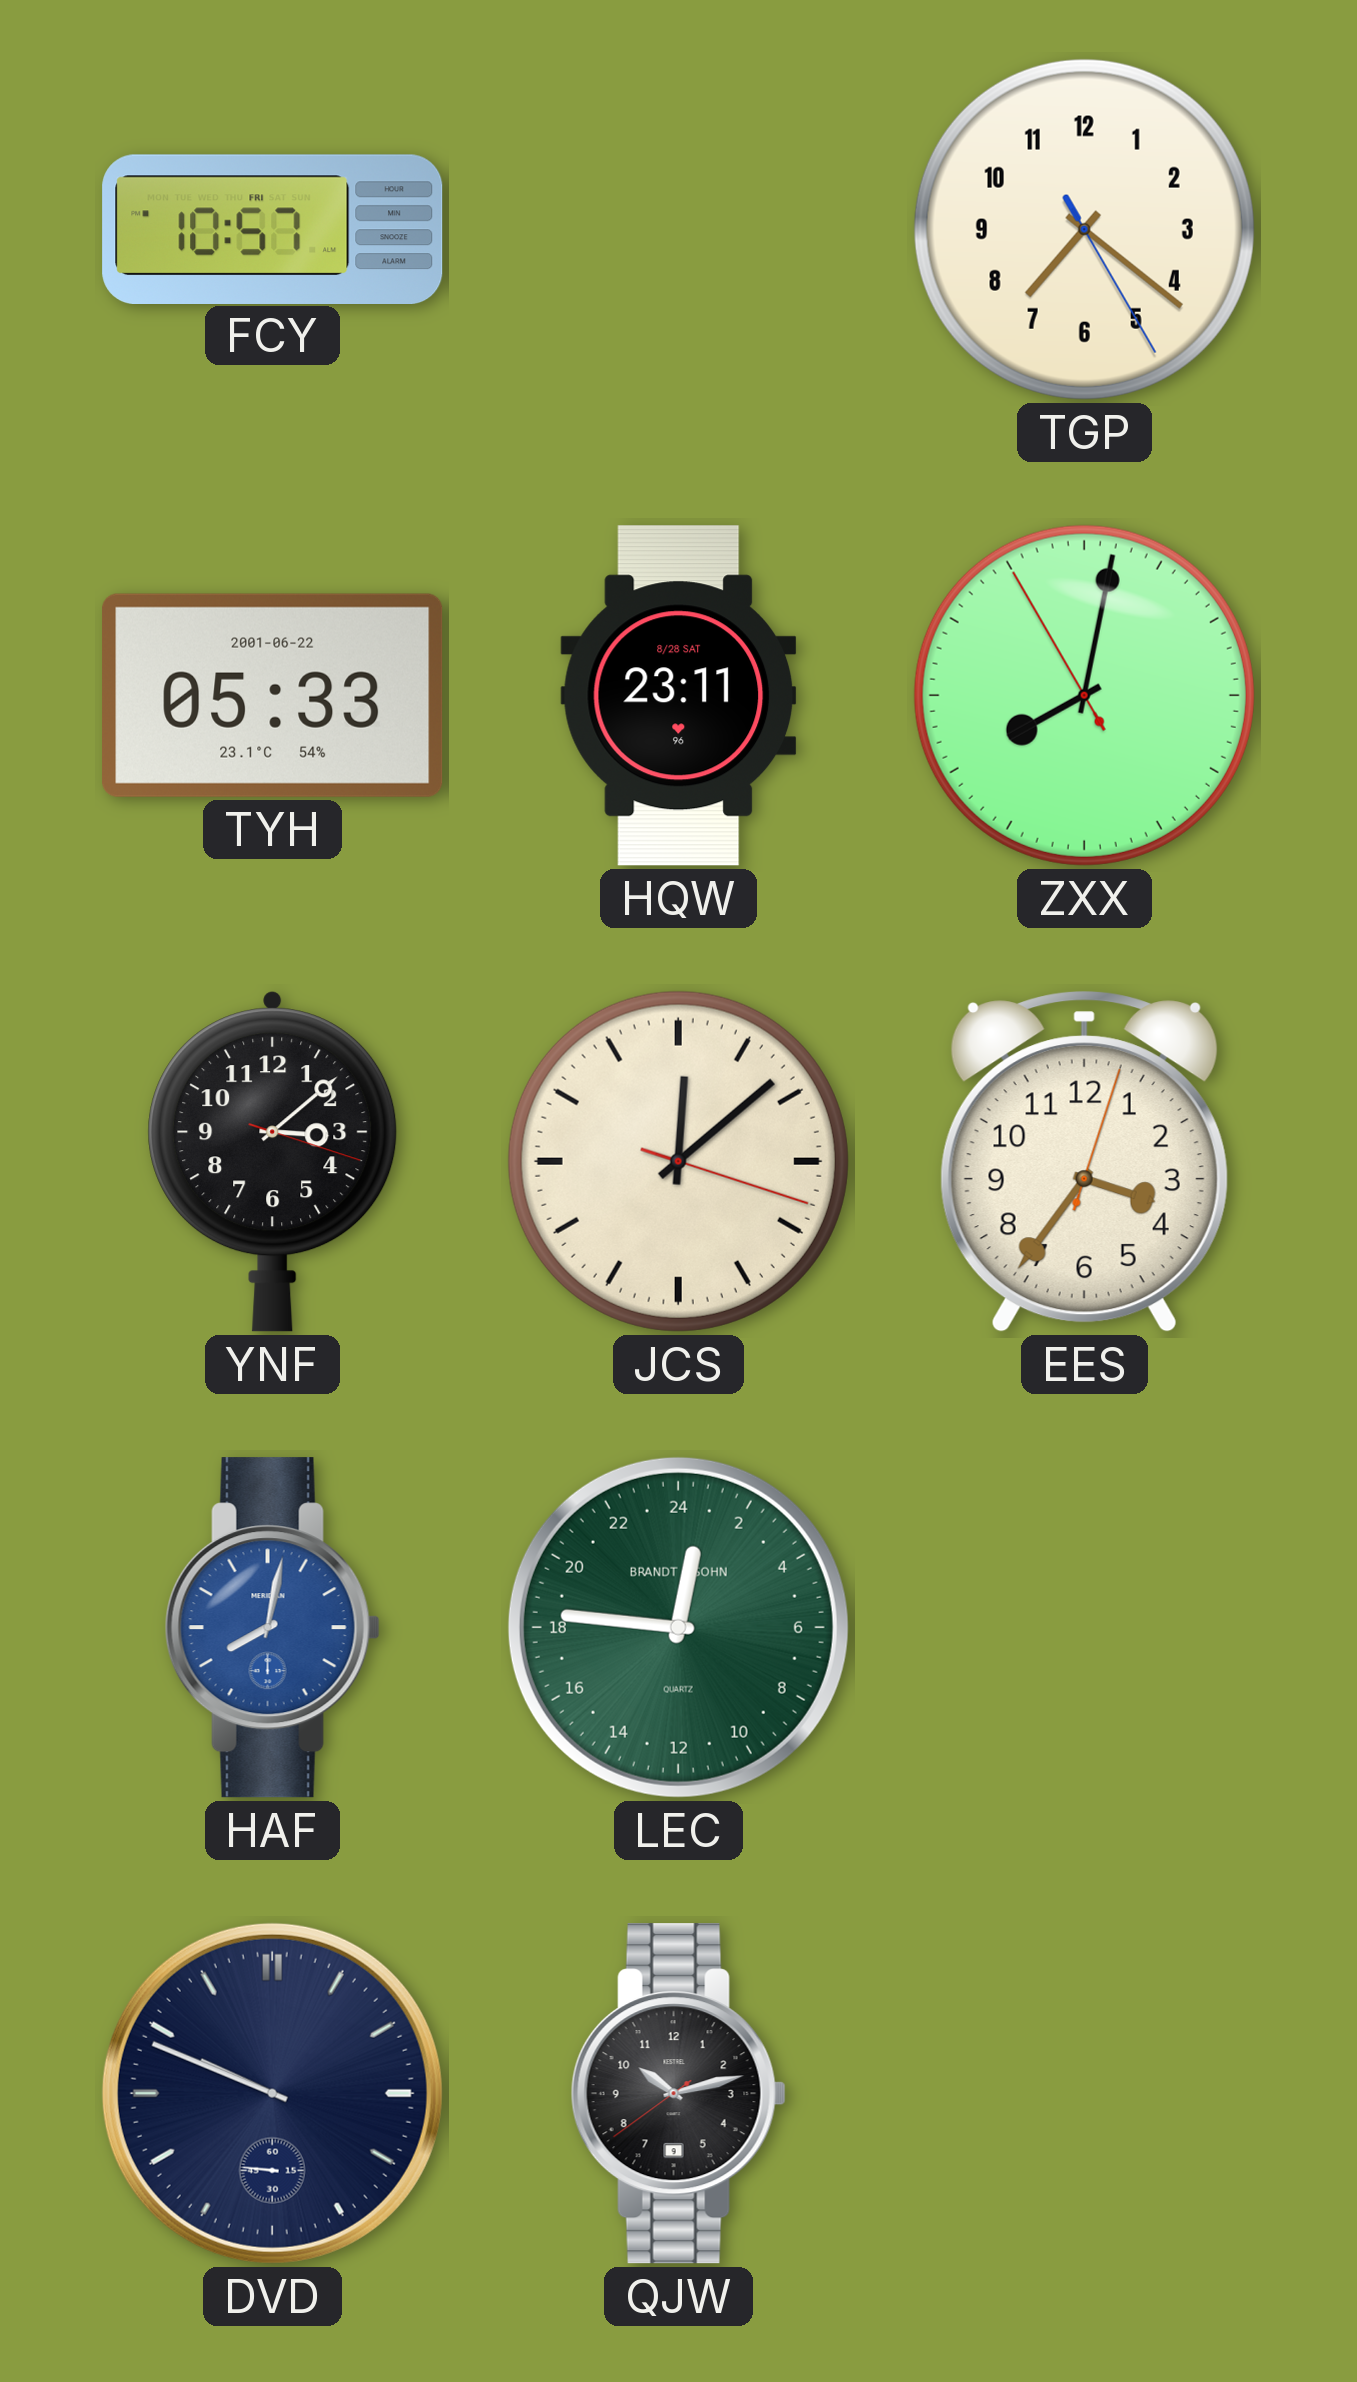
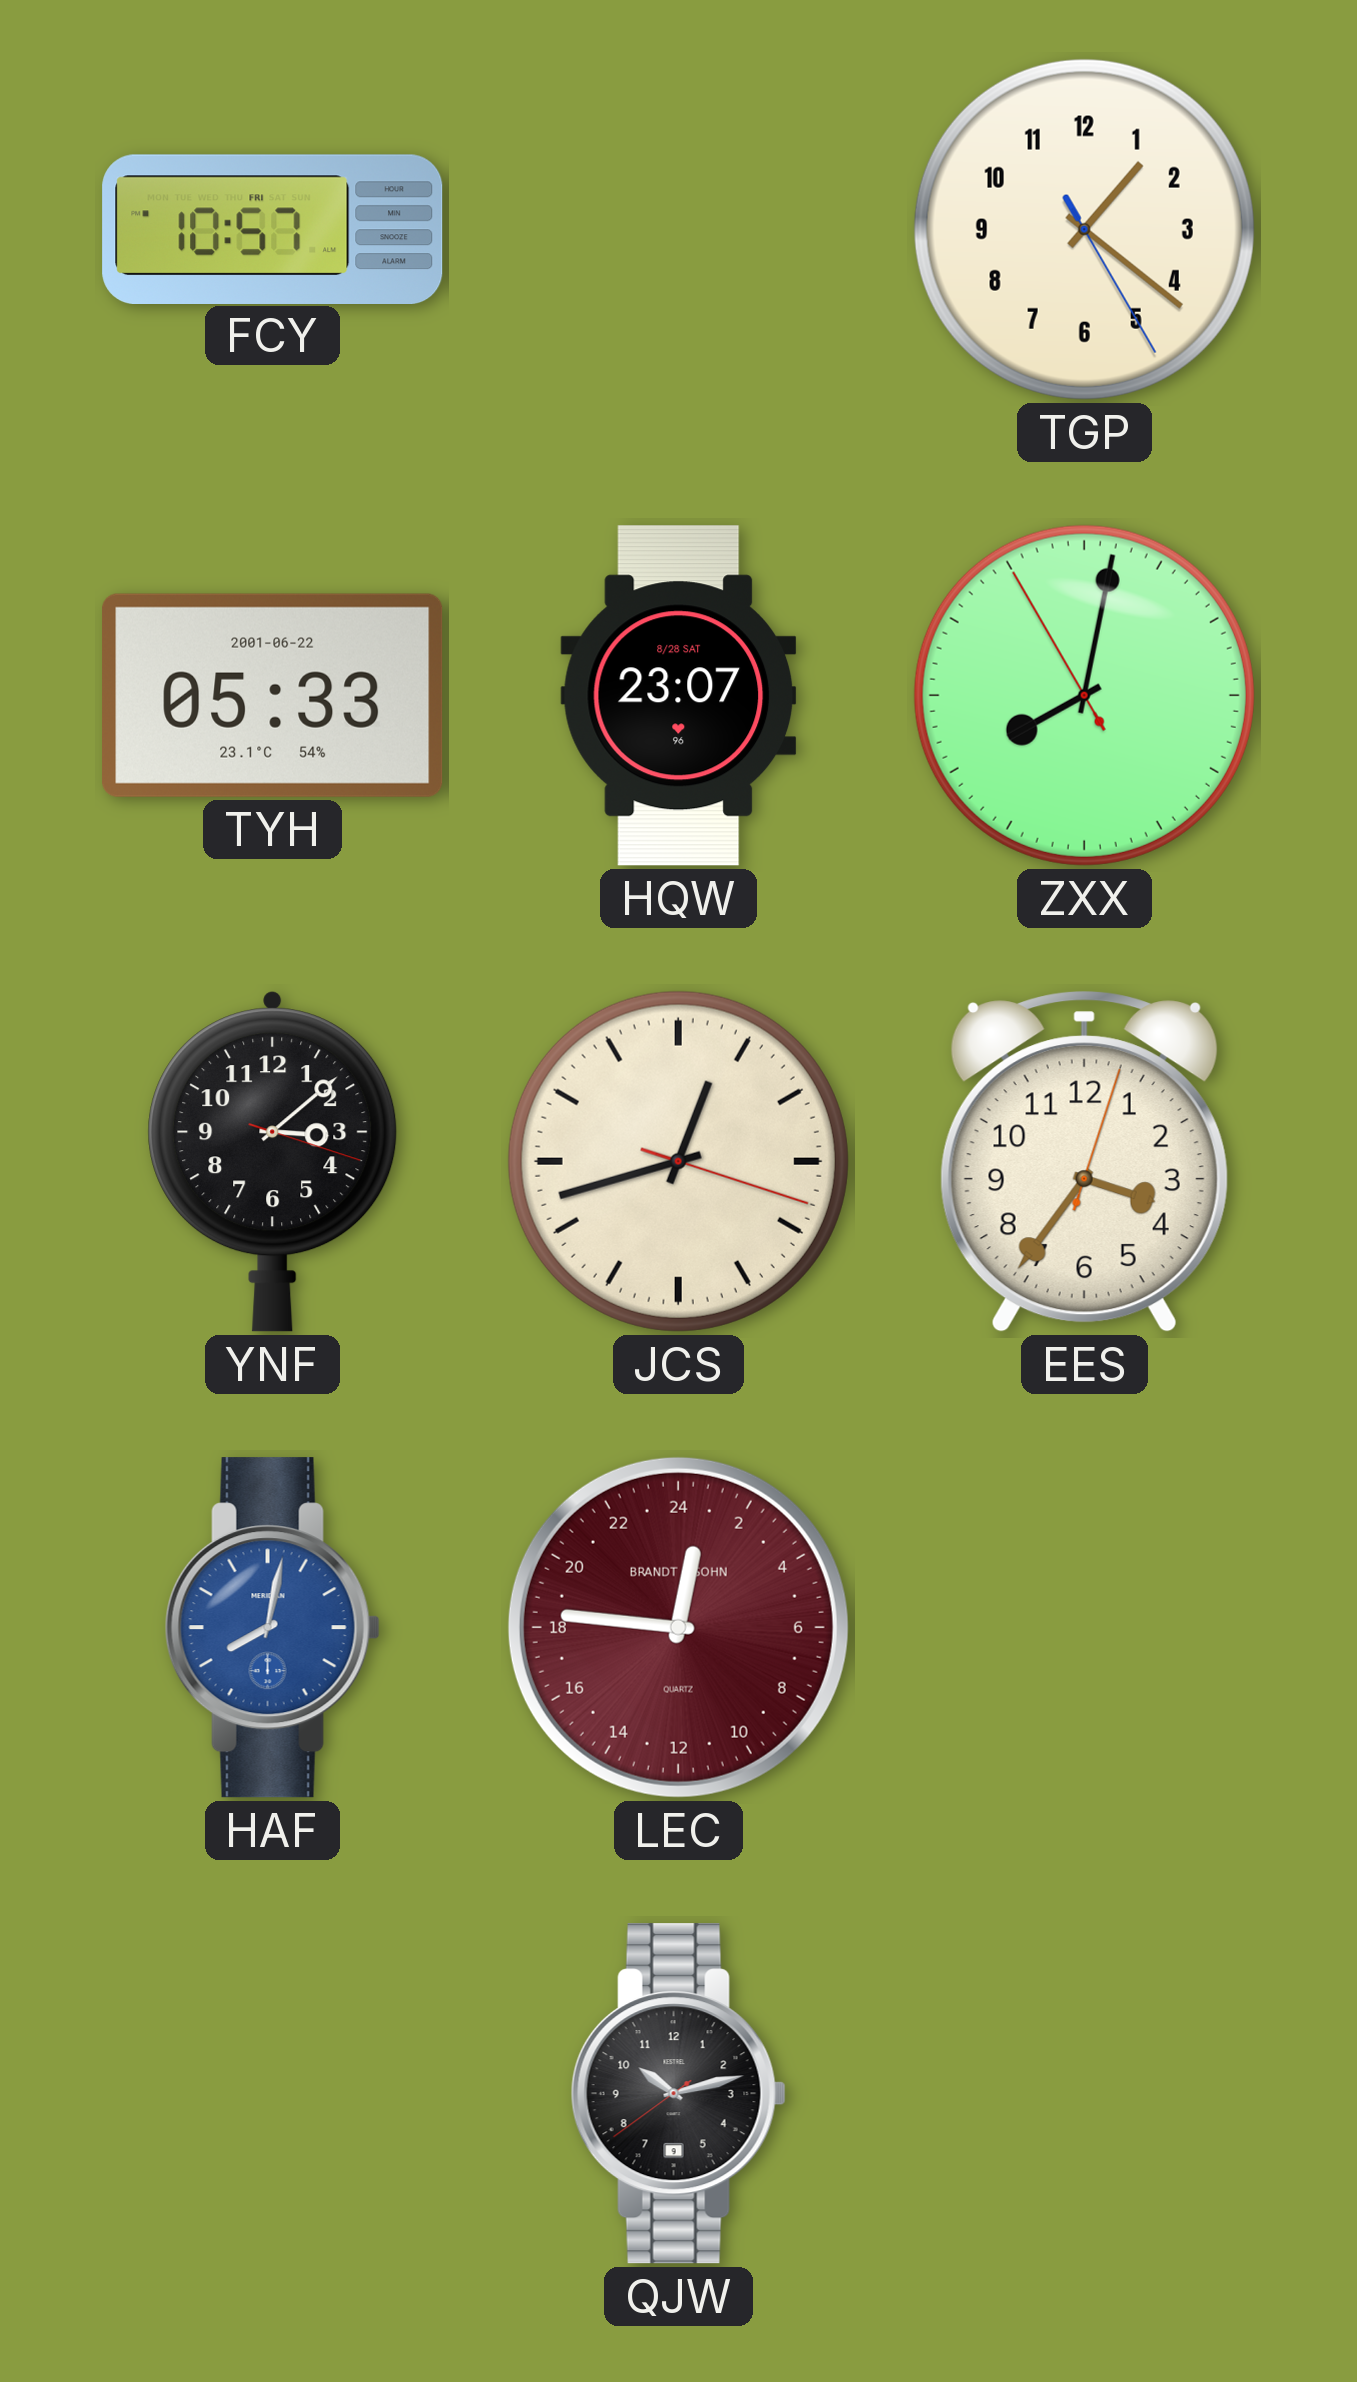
TGP: 7:21 -> 1:21 (1084, 229)
HQW: 23:11 -> 23:07 (679, 696)
JCS: 12:08 -> 12:42 (678, 1161)
LEC dial: green -> burgundy (678, 1627)
DVD: 9:48 -> none (272, 2093)
